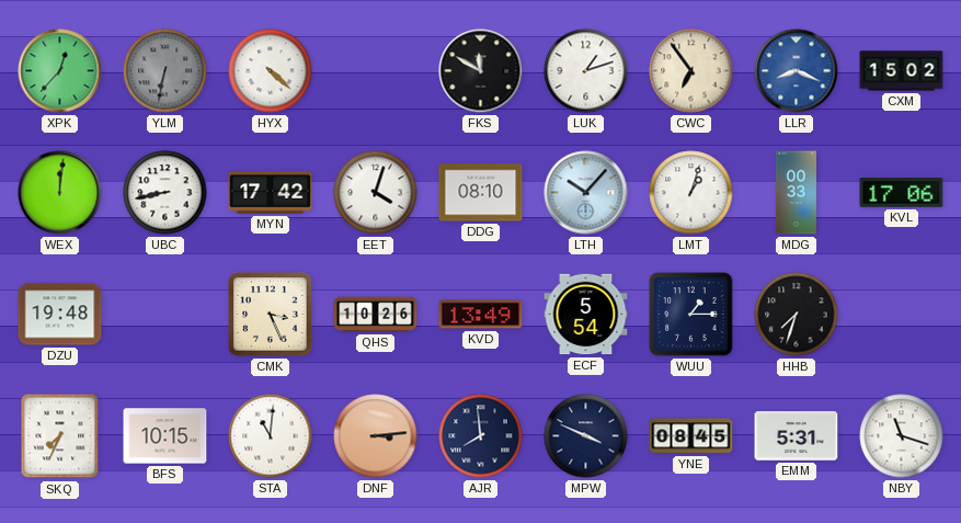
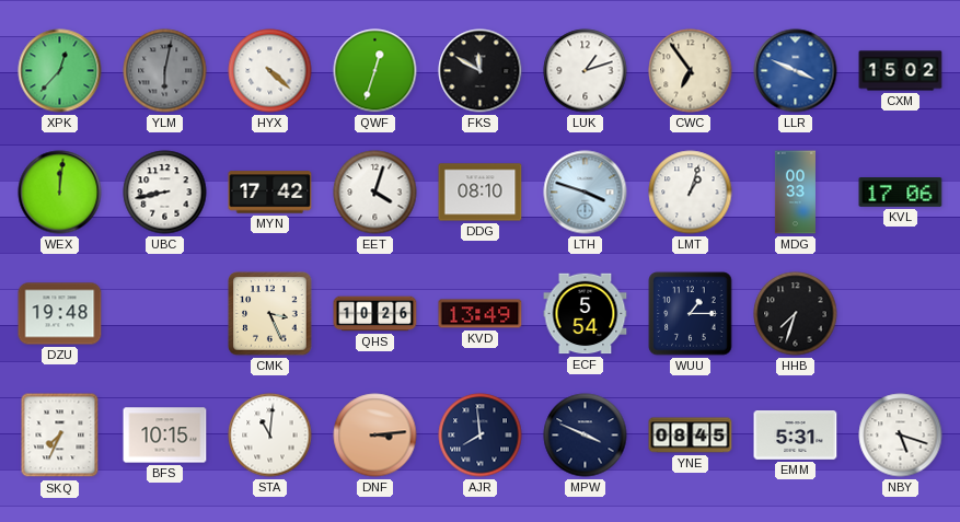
YLM: 6:32 -> 6:02 (165, 71)
QWF: none -> 12:33 (375, 71)
LLR: 8:19 -> 3:49 (796, 71)
LTH: 10:07 -> 3:48 (586, 193)
NBY: 11:18 -> 5:18 (901, 436)
